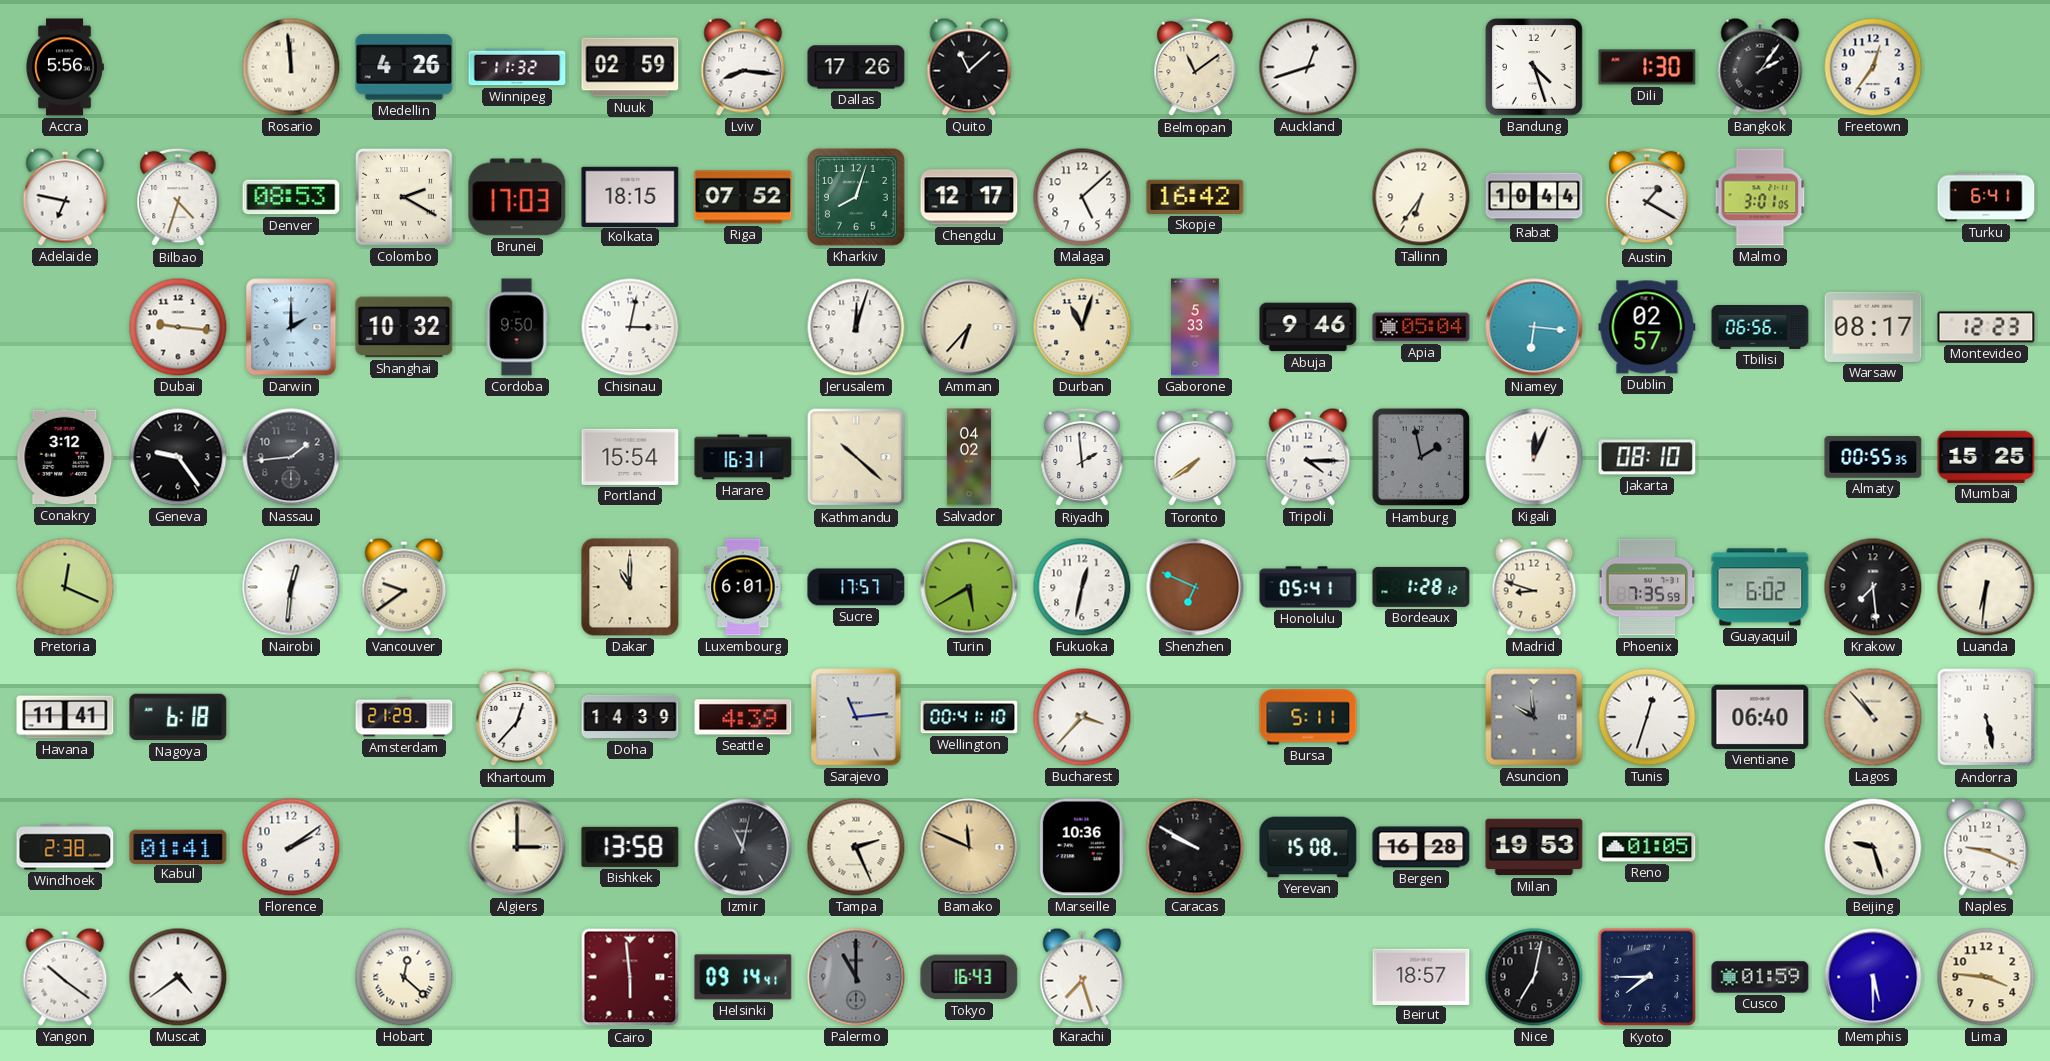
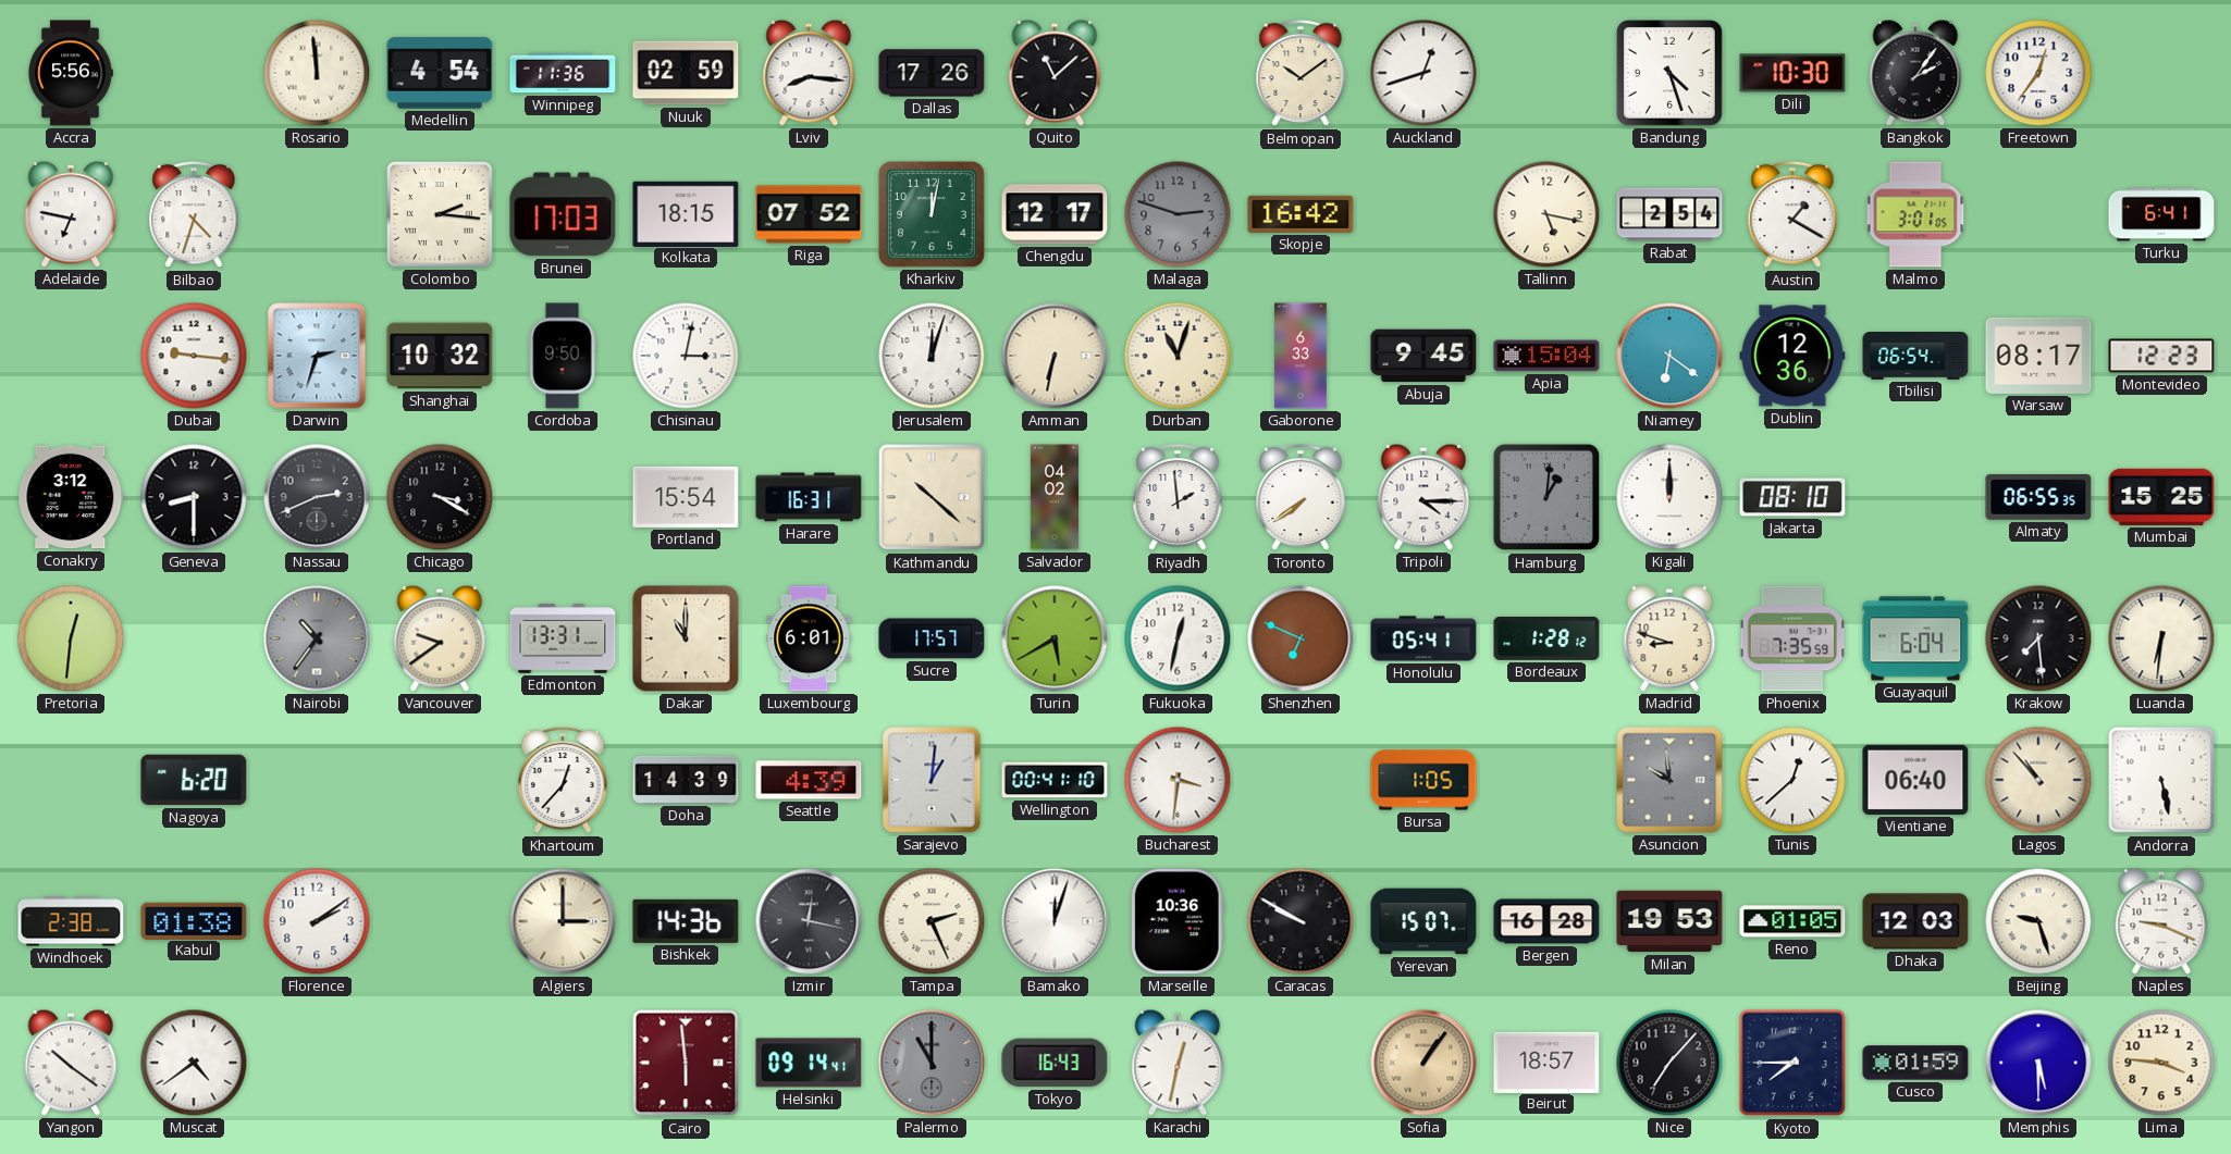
Medellin: 4:26 -> 4:54 (440, 73)
Winnipeg: 11:32 -> 11:36 (563, 73)
Belmopan: 11:09 -> 10:09 (1301, 73)
Dili: 1:30 -> 10:30 (1792, 73)
Denver: 08:53 -> none (291, 197)
Colombo: 2:20 -> 2:16 (440, 214)
Kharkiv: 8:03 -> 12:02 (932, 214)
Malaga: 5:08 -> 2:48 (1178, 214)
Malaga dial: white -> grey (1178, 214)
Tallinn: 6:36 -> 5:17 (1546, 214)
Rabat: 10:44 -> 2:54 (1669, 214)
Darwin: 2:00 -> 2:33 (317, 356)
Amman: 6:37 -> 6:32 (1055, 356)
Gaborone: 5:33 -> 6:33 (1301, 356)
Abuja: 9:46 -> 9:45 (1423, 356)
Apia: 05:04 -> 15:04 (1546, 356)
Niamey: 6:16 -> 6:21 (1669, 356)
Dublin: 02:57 -> 12:36 (1792, 356)
Tbilisi: 06:56 -> 06:54 (1915, 357)
Geneva: 9:24 -> 8:30 (194, 497)
Nassau: 1:44 -> 2:41 (317, 497)
Chicago: none -> 3:20 (440, 497)
Hamburg: 1:58 -> 1:01 (1546, 497)
Kigali: 12:04 -> 12:00 (1669, 497)
Almaty: 00:55 -> 06:55 (2038, 498)
Pretoria: 12:19 -> 12:31 (71, 638)
Nairobi: 12:31 -> 10:36 (317, 638)
Nairobi dial: white -> grey (317, 638)
Edmonton: none -> 13:31 (563, 638)
Guayaquil: 6:02 -> 6:04 (1915, 638)
Havana: 11:41 -> none (65, 717)
Nagoya: 6:18 -> 6:20 (194, 780)
Amsterdam: 21:29 -> none (404, 717)
Sarajevo: 11:14 -> 1:01 (932, 780)
Bucharest: 3:37 -> 3:31 (1178, 780)
Bursa: 5:11 -> 1:05 (1423, 780)
Tunis: 12:33 -> 12:38 (1792, 780)
Kabul: 01:41 -> 01:38 (194, 920)
Bishkek: 13:58 -> 14:36 (686, 921)
Izmir: 11:02 -> 12:17 (809, 921)
Bamako: 11:49 -> 12:03 (1055, 921)
Bamako dial: champagne -> white (1055, 921)
Yerevan: 15:08 -> 15:07 (1423, 921)
Dhaka: none -> 12:03 (1915, 921)
Hobart: 12:22 -> none (404, 977)
Karachi: 7:27 -> 12:32 (1178, 1063)
Sofia: none -> 1:06 (1423, 1063)
Nice: 7:02 -> 7:07 (1669, 1063)
